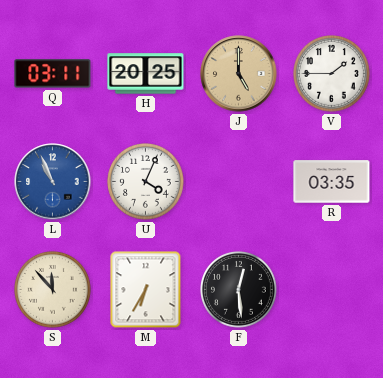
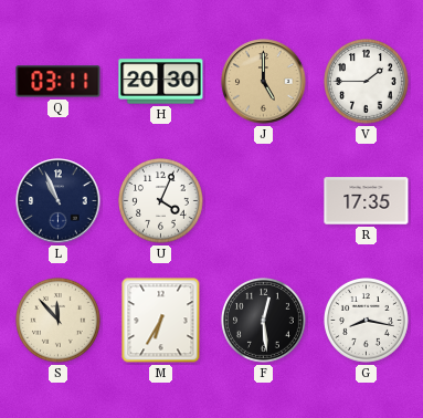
H: 20:25 -> 20:30 (161, 82)
L dial: blue -> navy (59, 201)
R: 03:35 -> 17:35 (367, 201)
G: none -> 8:17 (367, 321)
